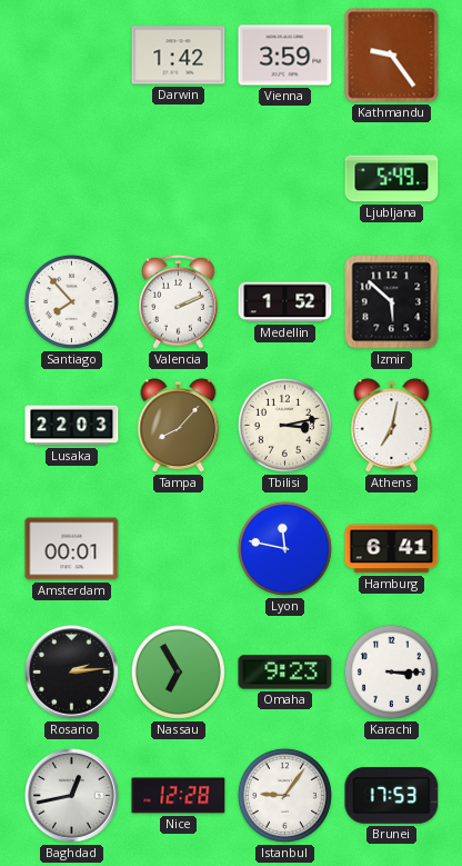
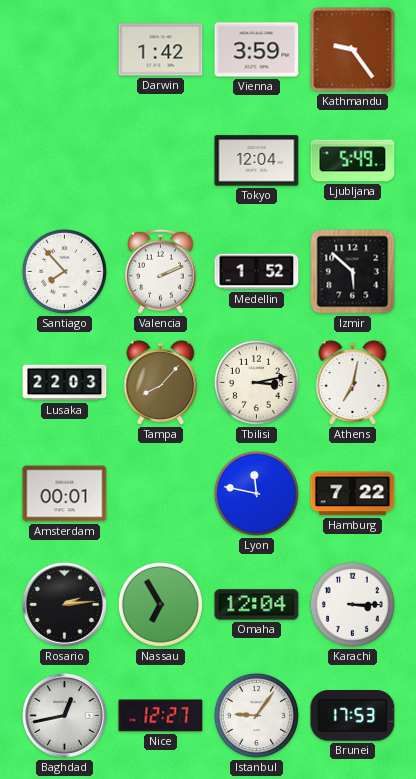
Tokyo: none -> 12:04 (257, 161)
Hamburg: 6:41 -> 7:22 (353, 494)
Omaha: 9:23 -> 12:04 (257, 605)
Nice: 12:28 -> 12:27 (161, 716)
